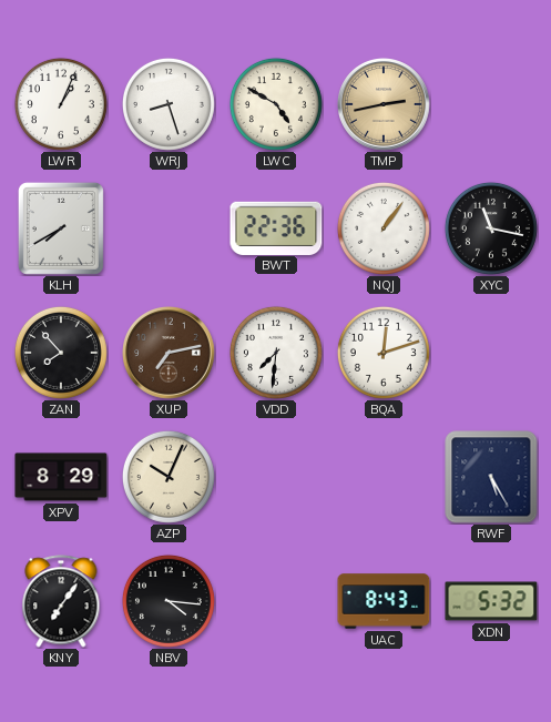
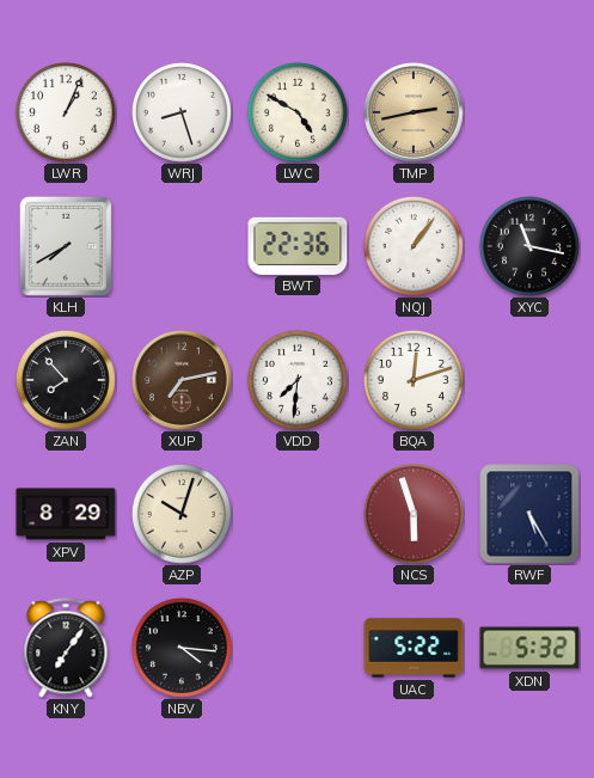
AZP: 10:04 -> 10:03 (182, 514)
NCS: none -> 5:57 (414, 514)
UAC: 8:43 -> 5:22 (414, 648)
